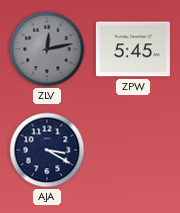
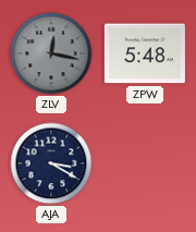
ZLV: 12:13 -> 12:17 (51, 53)
ZPW: 5:45 -> 5:48 (145, 53)
